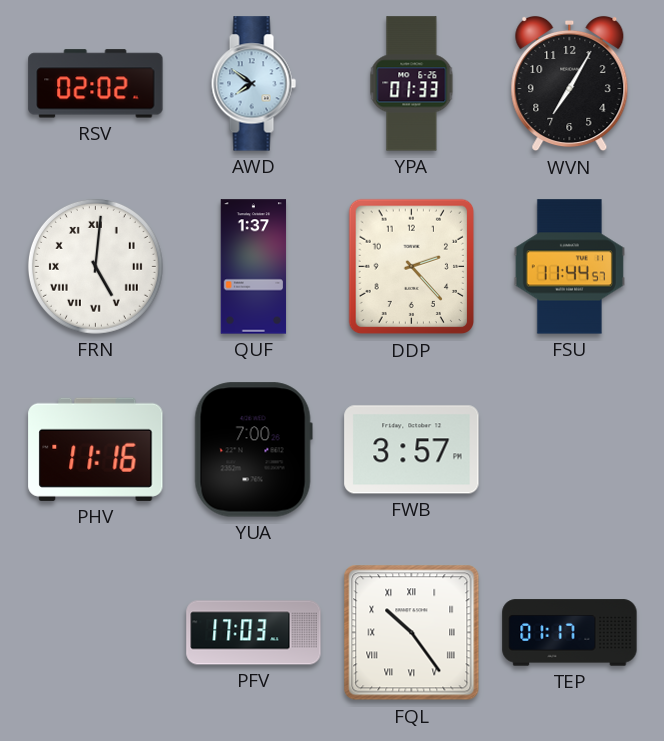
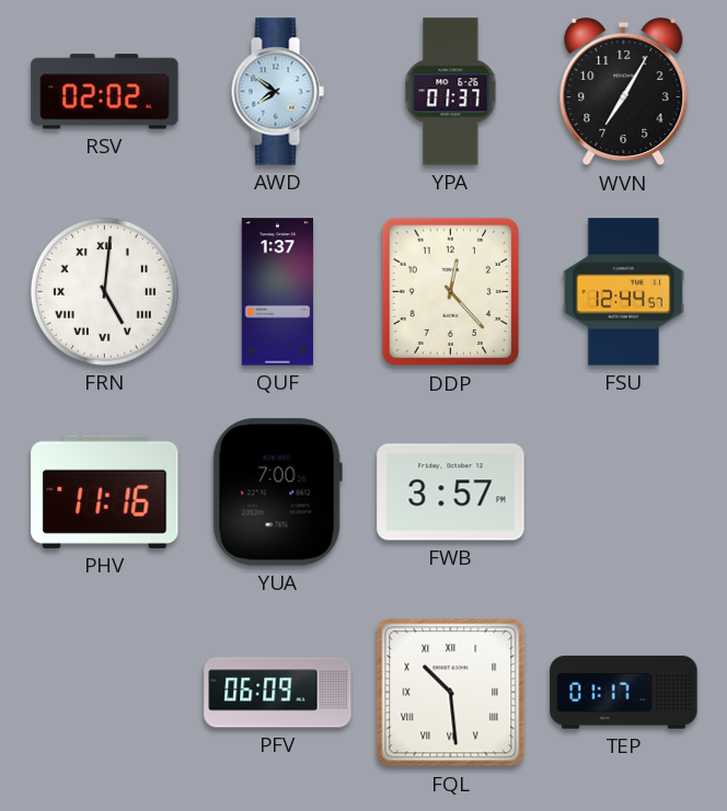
YPA: 01:33 -> 01:37 (451, 92)
DDP: 2:23 -> 12:23 (451, 292)
FSU: 11:44 -> 12:44 (623, 292)
PFV: 17:03 -> 06:09 (278, 693)
FQL: 10:24 -> 10:29 (451, 693)
